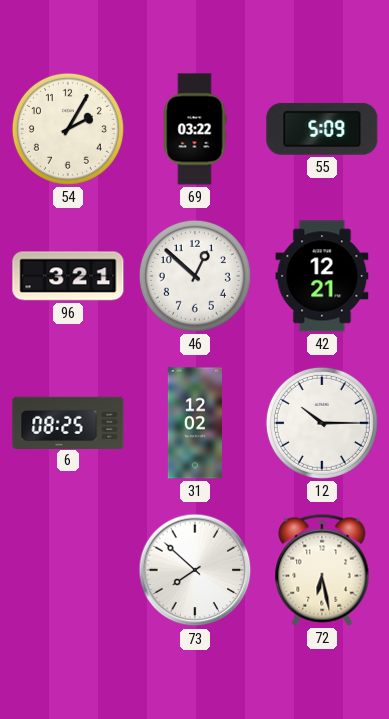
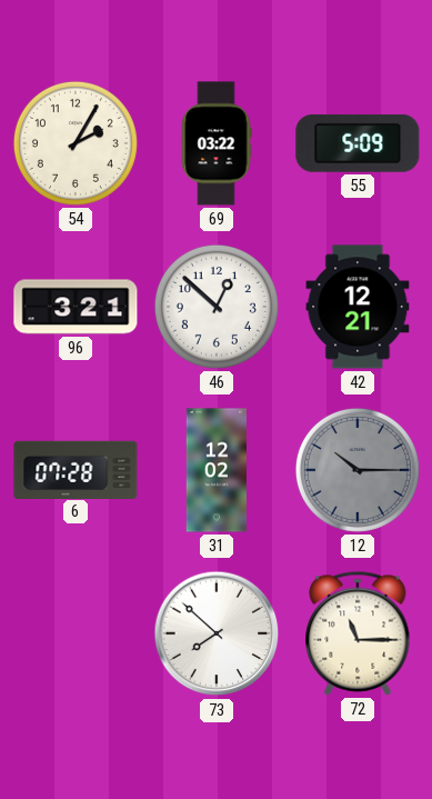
6: 08:25 -> 07:28 (76, 469)
12 dial: white -> grey (358, 470)
72: 6:28 -> 11:15 (358, 633)
